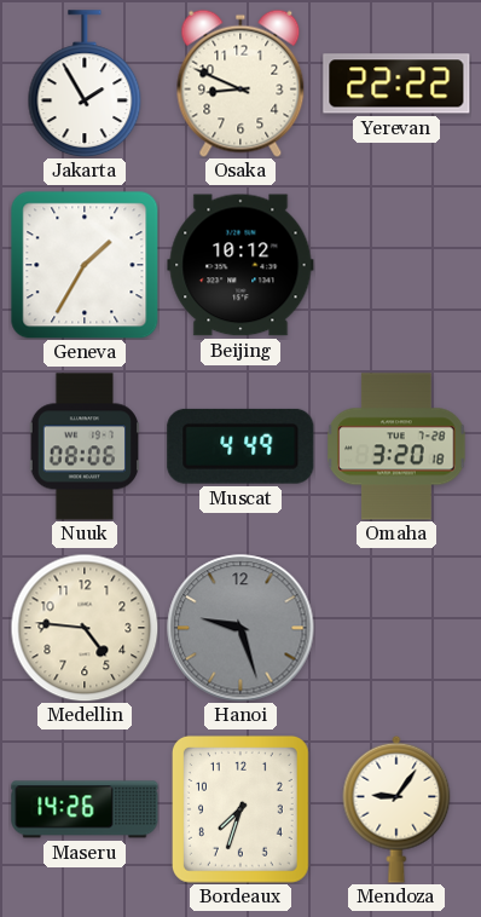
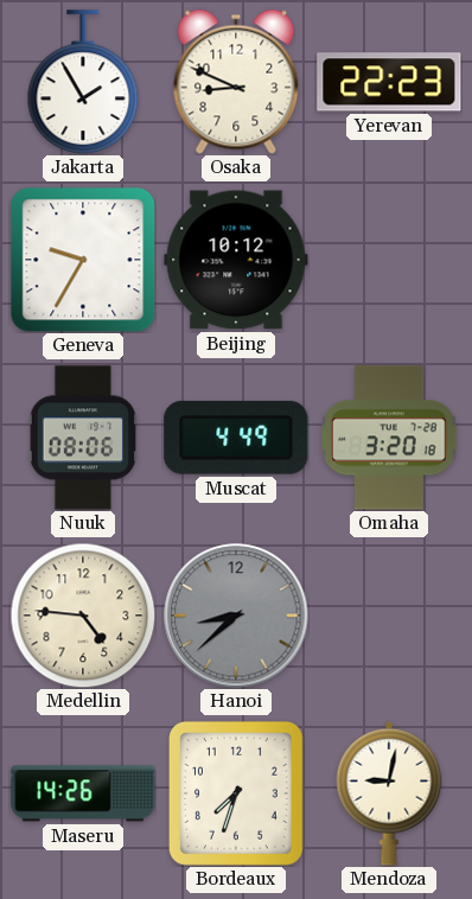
Yerevan: 22:22 -> 22:23 (389, 82)
Geneva: 1:35 -> 9:35 (83, 260)
Hanoi: 9:27 -> 8:38 (236, 616)
Mendoza: 9:06 -> 9:02 (389, 793)
